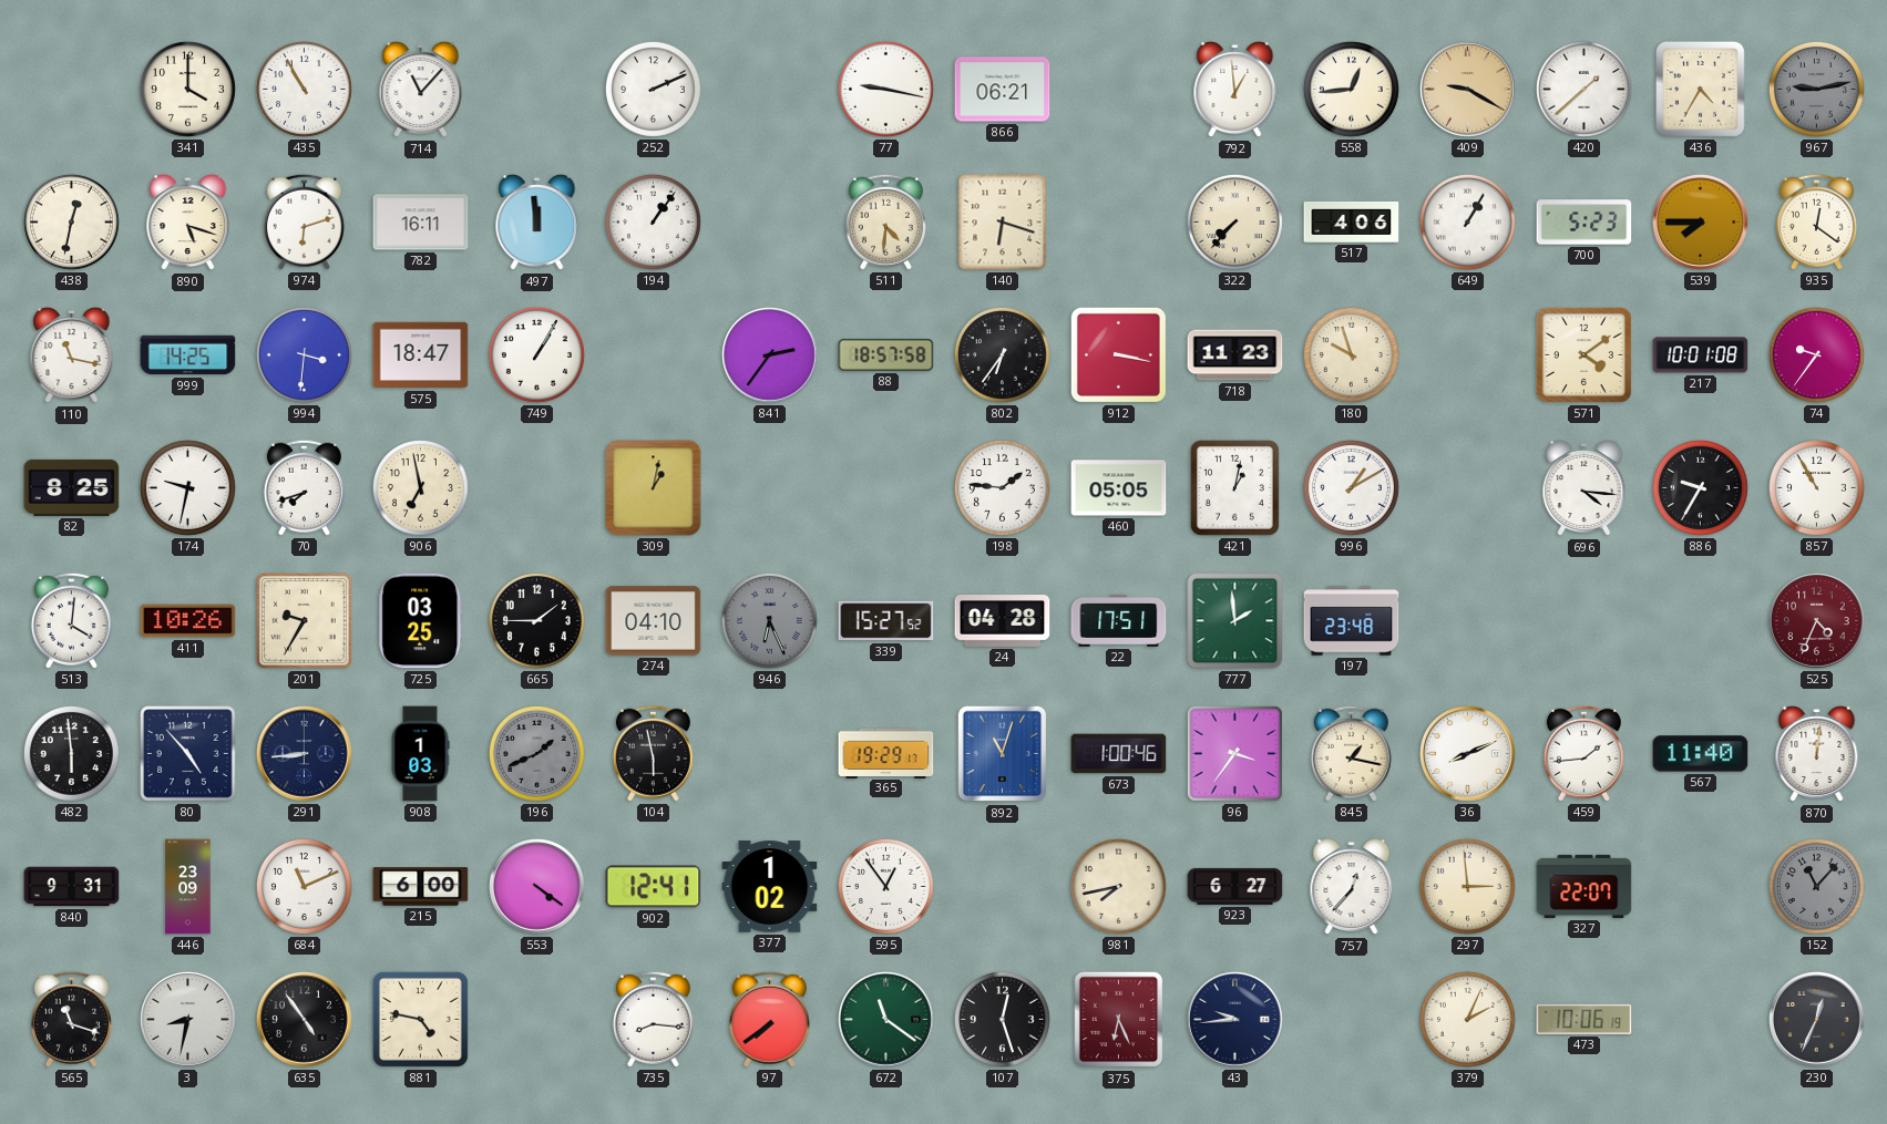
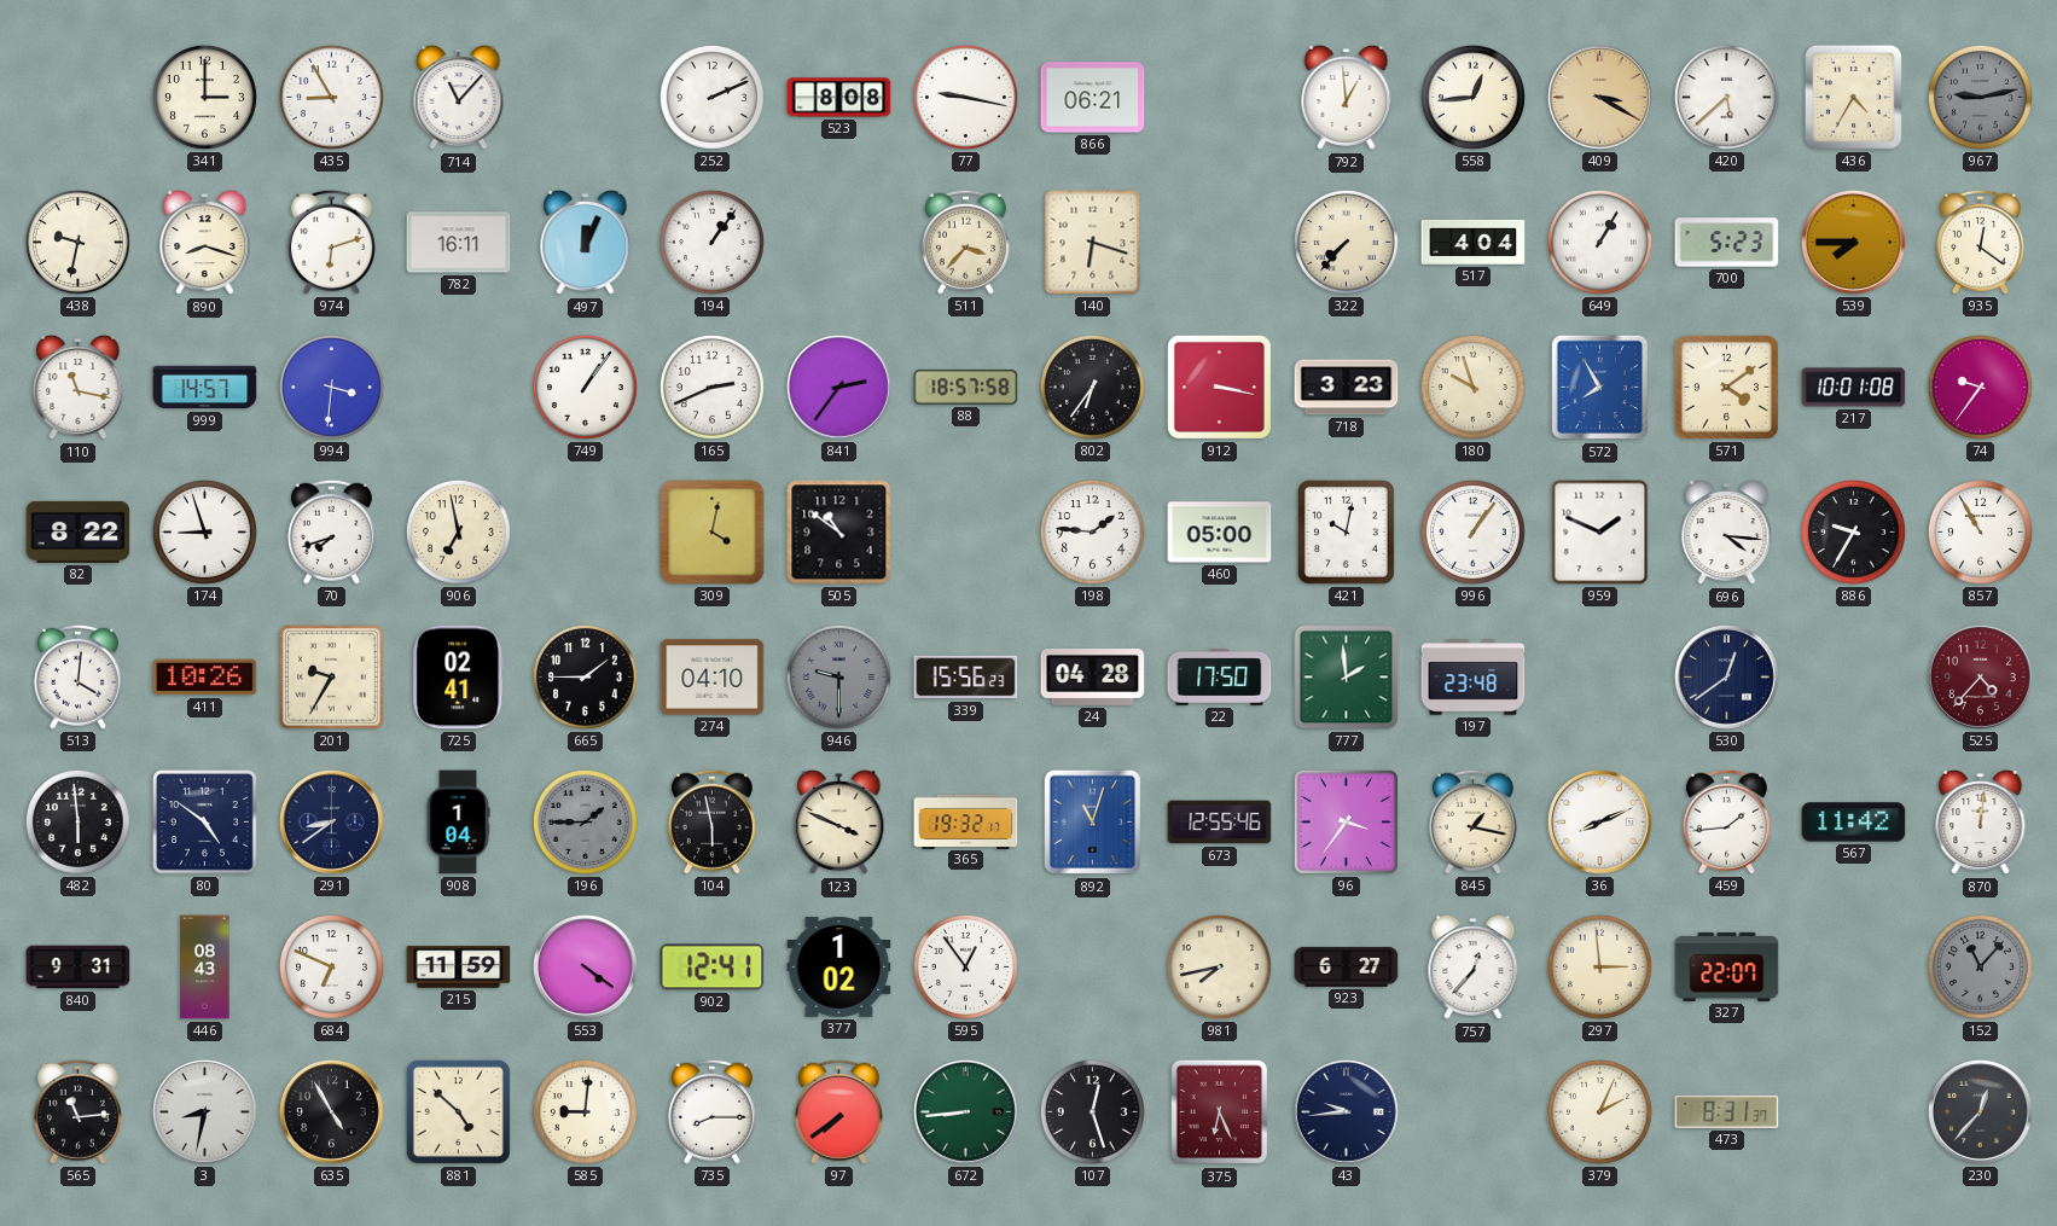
341: 4:00 -> 3:00 (204, 97)
435: 10:55 -> 8:55 (331, 97)
523: none -> 8:08 (839, 98)
409: 9:20 -> 3:20 (1600, 98)
420: 1:38 -> 5:38 (1726, 97)
438: 12:32 -> 9:32 (77, 242)
890: 5:18 -> 8:18 (205, 243)
497: 11:59 -> 12:04 (586, 243)
511: 4:31 -> 3:37 (965, 242)
517: 4:06 -> 4:04 (1474, 242)
999: 14:25 -> 14:57 (205, 388)
575: 18:47 -> none (421, 355)
749: 1:05 -> 1:06 (585, 387)
165: none -> 2:41 (711, 387)
718: 11:23 -> 3:23 (1347, 388)
572: none -> 7:55 (1600, 388)
82: 8:25 -> 8:22 (79, 531)
174: 9:32 -> 8:57 (204, 531)
309: 1:02 -> 4:02 (713, 533)
505: none -> 10:51 (839, 533)
460: 05:05 -> 05:00 (1220, 533)
421: 1:02 -> 10:02 (1346, 531)
996: 1:10 -> 1:06 (1472, 531)
959: none -> 1:49 (1600, 533)
725: 03:25 -> 02:41 (459, 678)
946: 6:26 -> 9:30 (838, 676)
339: 15:27 -> 15:56 (966, 678)
22: 17:51 -> 17:50 (1220, 678)
530: none -> 12:39 (1727, 678)
525: 4:34 -> 4:37 (1981, 678)
80: 4:53 -> 4:51 (205, 823)
291: 8:44 -> 8:39 (332, 823)
908: 1:03 -> 1:04 (458, 823)
196: 1:41 -> 1:45 (585, 821)
123: none -> 3:49 (839, 823)
365: 19:29 -> 19:32 (966, 821)
673: 1:00 -> 12:55 (1220, 823)
567: 11:40 -> 11:42 (1854, 823)
446: 23:09 -> 08:43 (205, 968)
684: 11:11 -> 6:49 (331, 966)
215: 6:00 -> 11:59 (459, 968)
565: 11:18 -> 11:14 (77, 1111)
635: 4:54 -> 4:55 (332, 1112)
881: 4:47 -> 4:52 (458, 1111)
585: none -> 9:01 (585, 1111)
735: 8:16 -> 8:15 (711, 1111)
672: 11:21 -> 8:44 (966, 1112)
473: 10:06 -> 8:31 (1727, 1111)
230: 12:34 -> 12:37 (1981, 1112)
